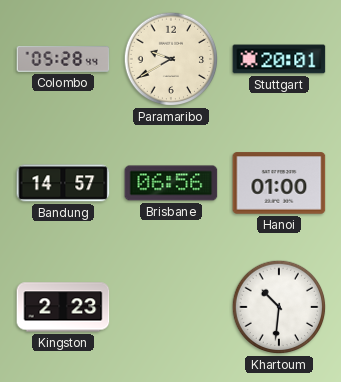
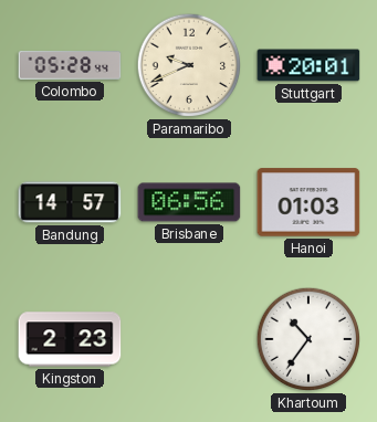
Paramaribo: 9:40 -> 9:41 (189, 65)
Hanoi: 01:00 -> 01:03 (308, 202)
Khartoum: 10:31 -> 10:36 (308, 339)
